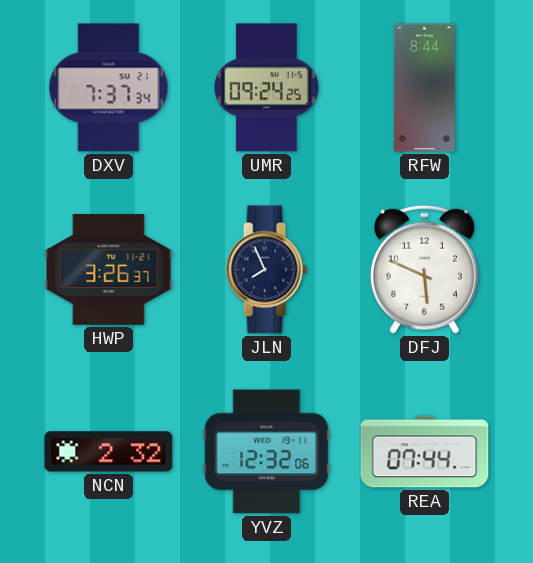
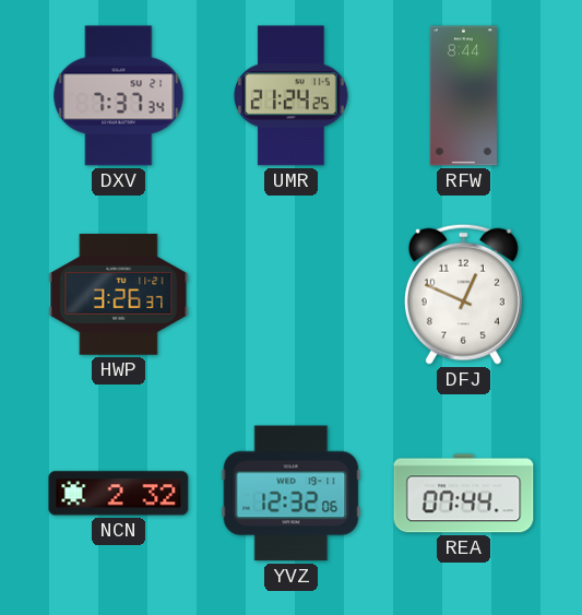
UMR: 09:24 -> 21:24 (292, 96)
JLN: 7:56 -> none (266, 270)
DFJ: 5:49 -> 12:49 (463, 294)
